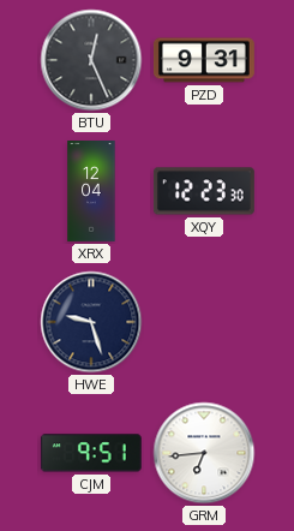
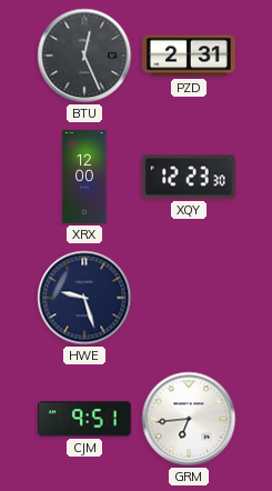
PZD: 9:31 -> 2:31 (190, 56)
XRX: 12:04 -> 12:00 (84, 178)
